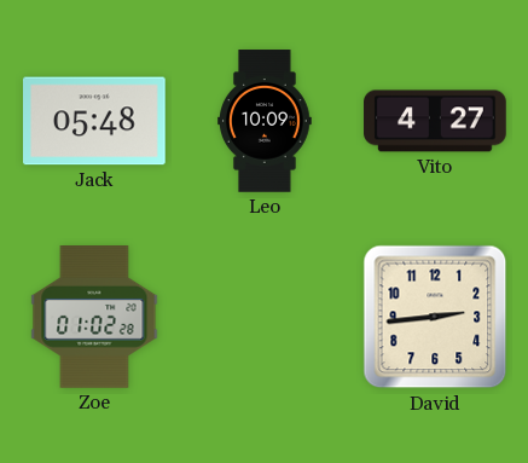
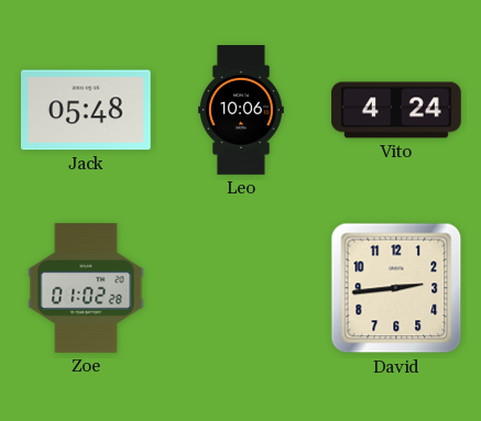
Leo: 10:09 -> 10:06 (242, 110)
Vito: 4:27 -> 4:24 (396, 110)
